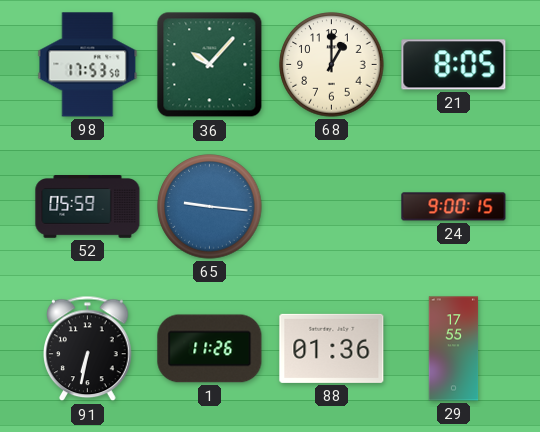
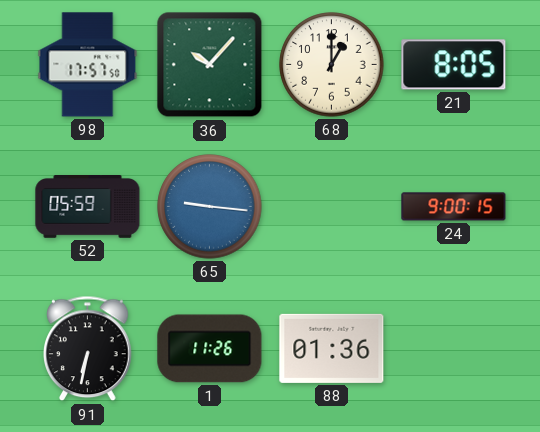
98: 17:53 -> 17:57 (88, 65)
29: 17:55 -> none (454, 349)
